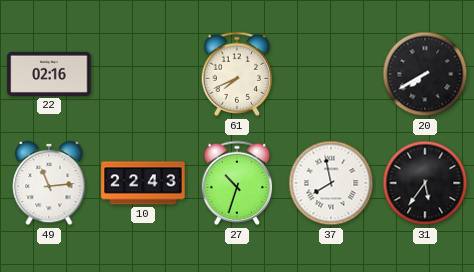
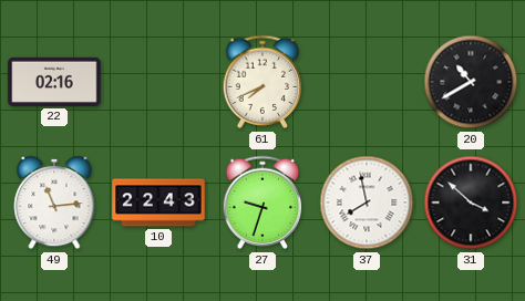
20: 7:40 -> 10:40 (471, 82)
27: 10:33 -> 9:33 (262, 203)
31: 5:36 -> 3:52 (471, 203)
